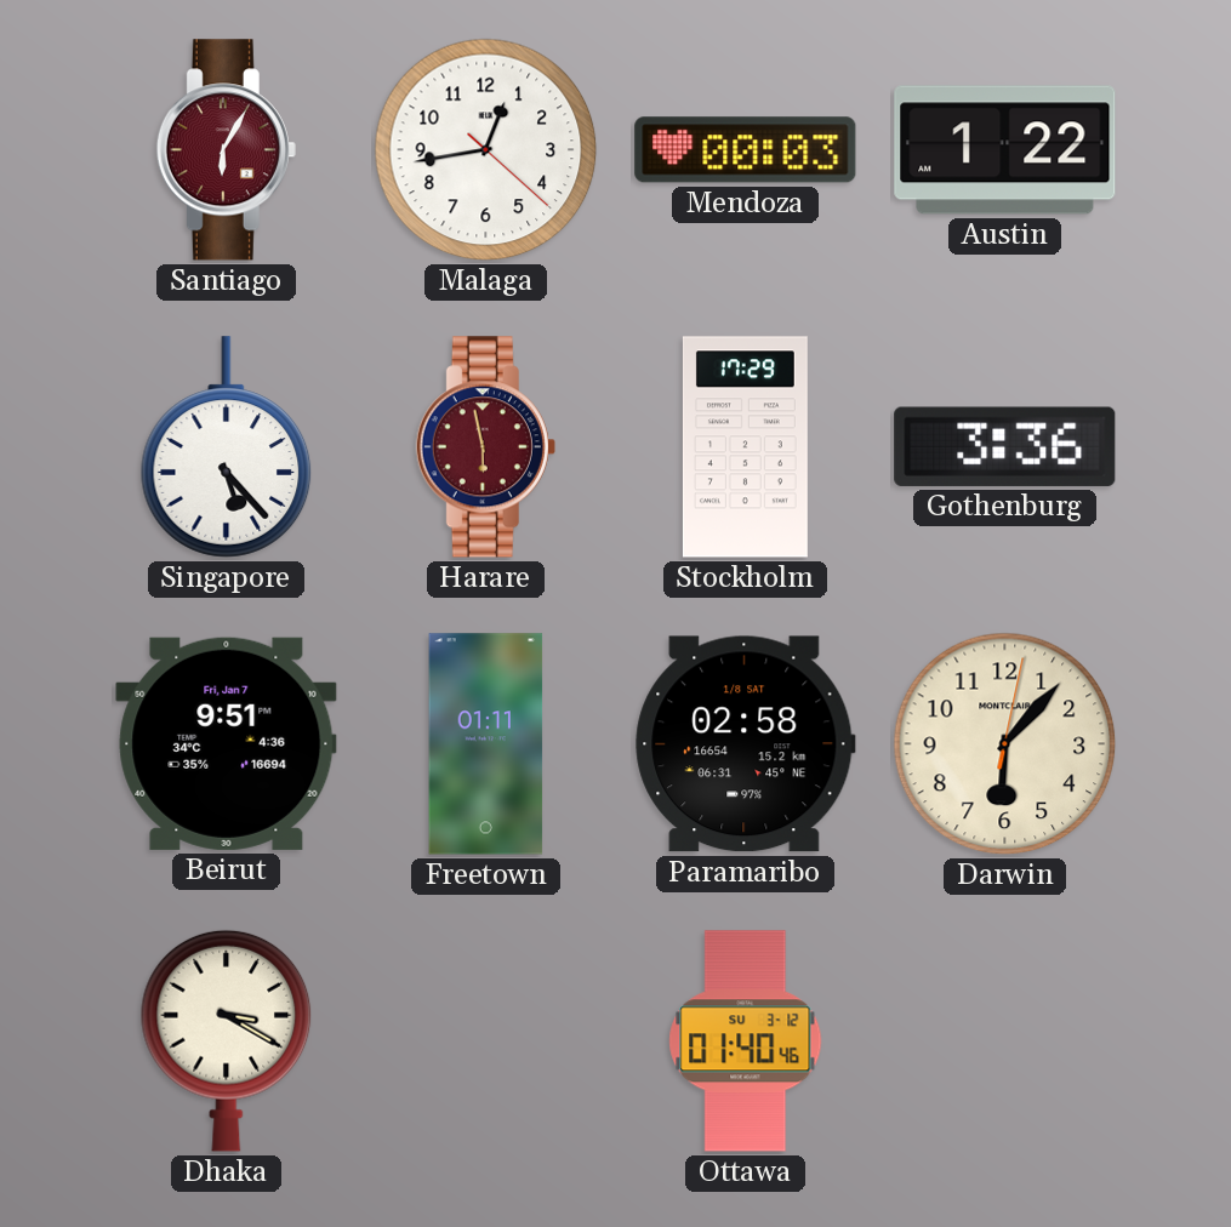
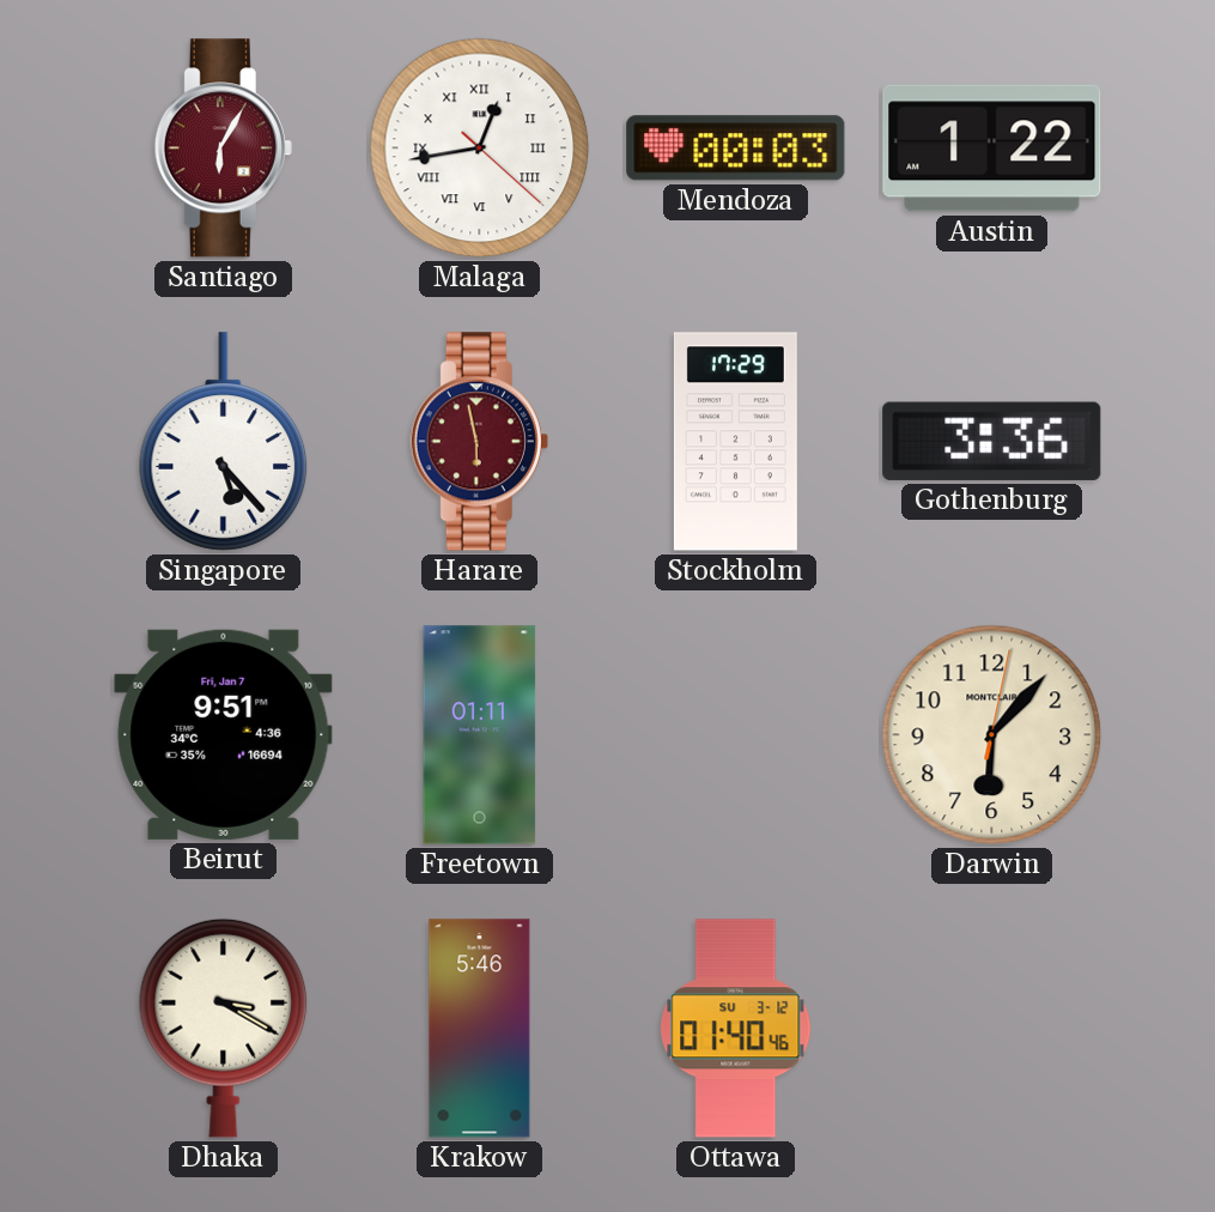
Malaga numerals: Arabic -> Roman (480, 149)
Paramaribo: 02:58 -> none (746, 744)
Krakow: none -> 5:46 (480, 1029)
